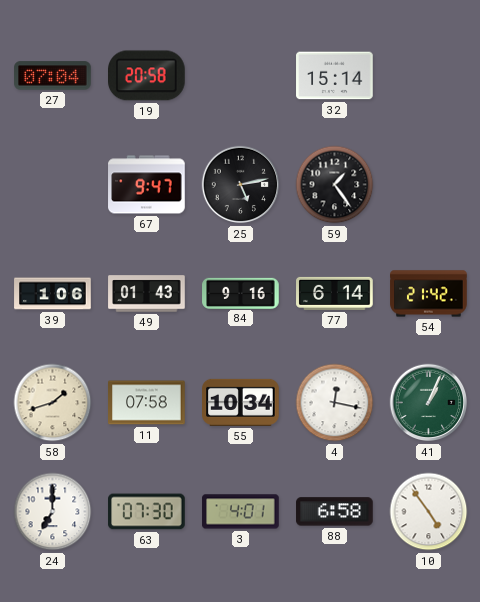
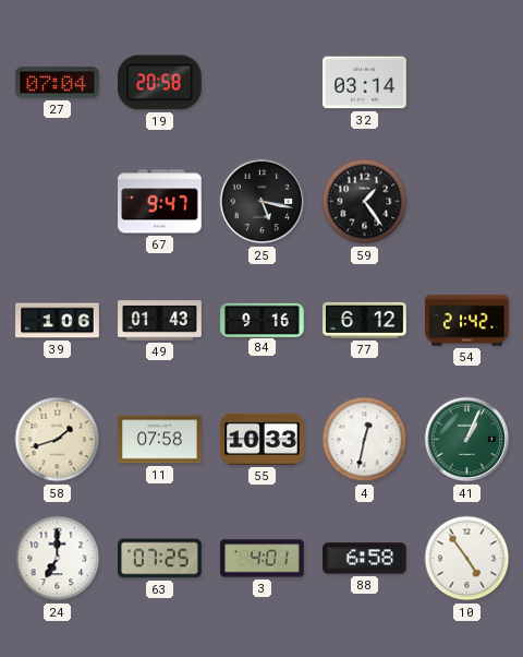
32: 15:14 -> 03:14 (365, 83)
25: 5:13 -> 5:17 (263, 202)
77: 6:14 -> 6:12 (365, 320)
55: 10:34 -> 10:33 (263, 439)
4: 12:17 -> 12:32 (365, 440)
63: 07:30 -> 07:25 (160, 559)
